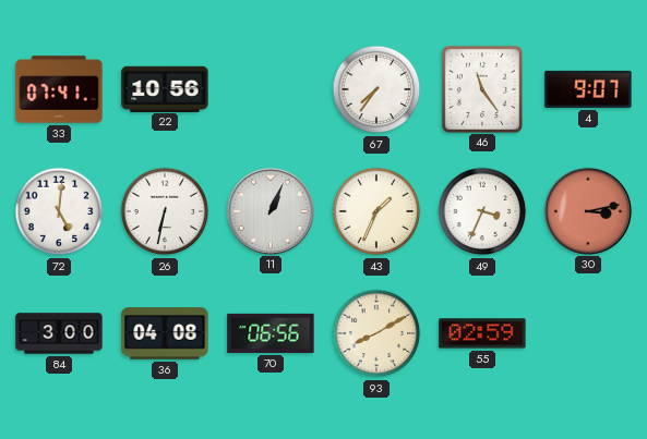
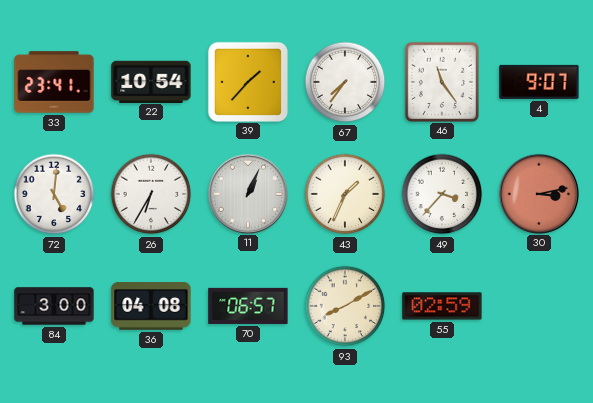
33: 07:41 -> 23:41 (54, 82)
22: 10:56 -> 10:54 (151, 81)
39: none -> 1:37 (247, 81)
26: 6:32 -> 6:35 (151, 194)
49: 3:34 -> 3:37 (442, 194)
70: 06:56 -> 06:57 (248, 306)
